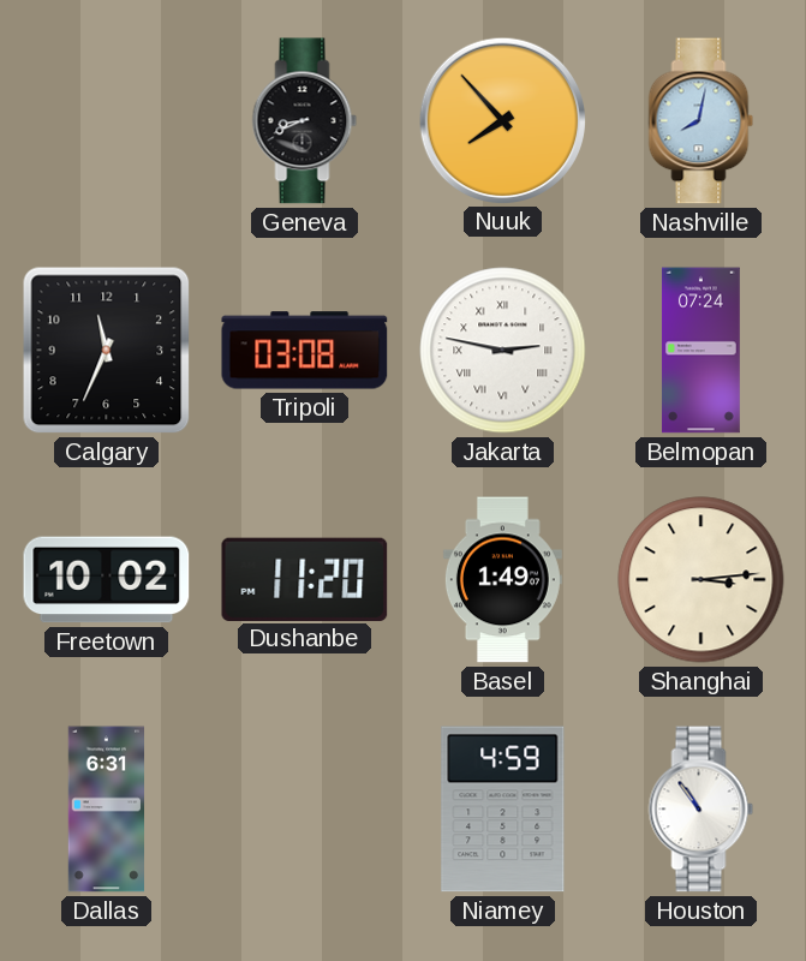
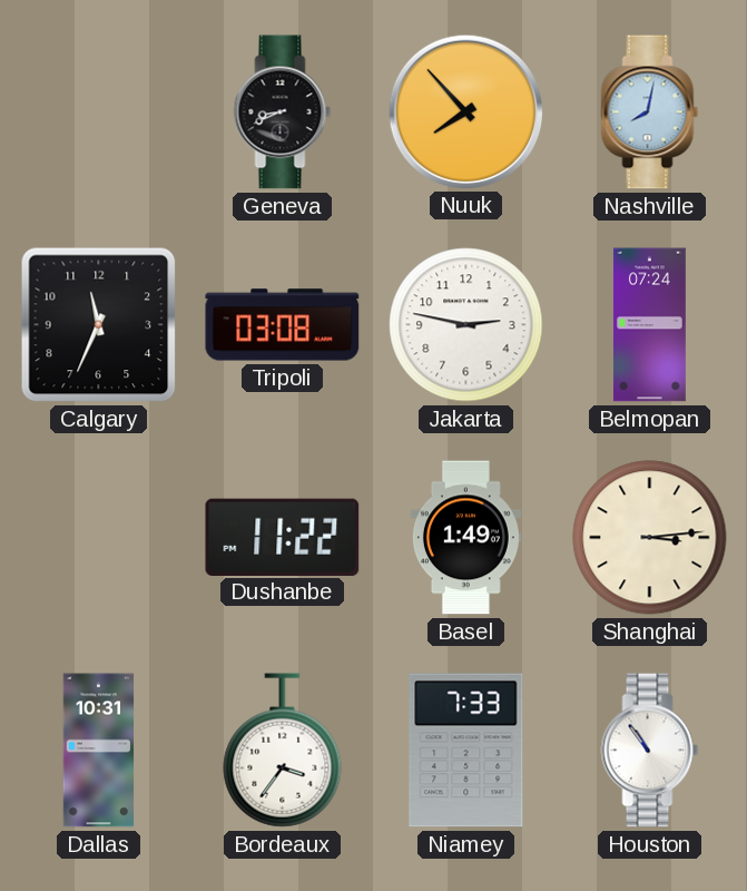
Jakarta numerals: Roman -> Arabic (466, 325)
Freetown: 10:02 -> none (107, 580)
Dushanbe: 11:20 -> 11:22 (283, 537)
Dallas: 6:31 -> 10:31 (99, 751)
Bordeaux: none -> 3:36 (283, 751)
Niamey: 4:59 -> 7:33 (466, 751)
